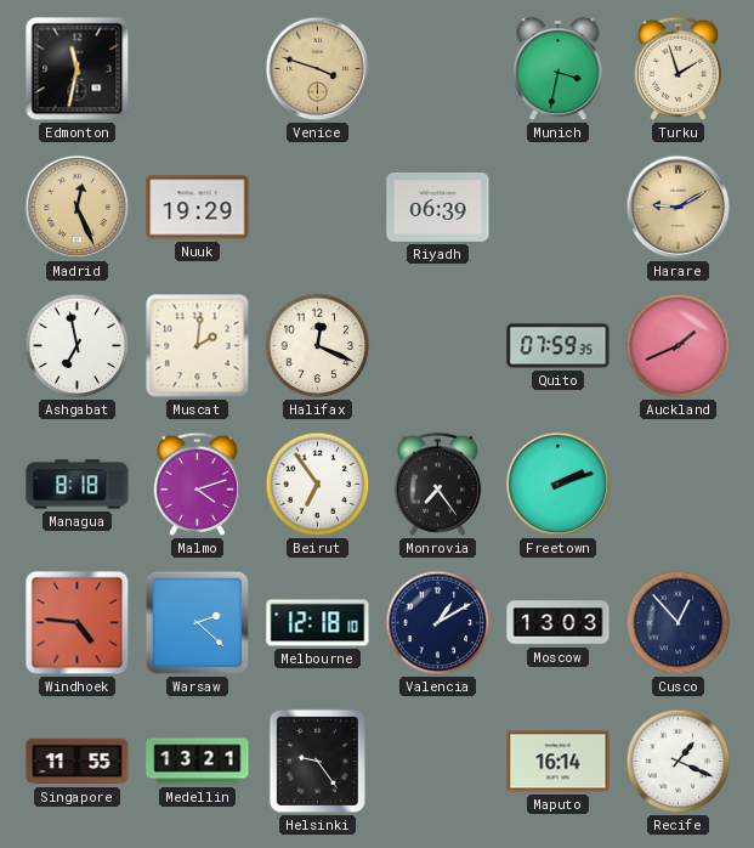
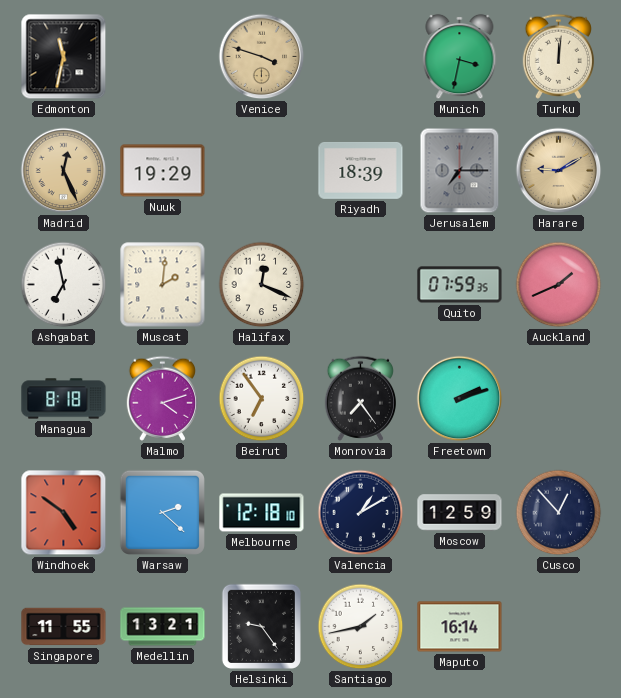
Turku: 1:57 -> 12:01 (558, 56)
Riyadh: 06:39 -> 18:39 (361, 171)
Jerusalem: none -> 7:15 (460, 171)
Windhoek: 4:46 -> 4:51 (64, 513)
Moscow: 13:03 -> 12:59 (460, 513)
Santiago: none -> 1:43 (361, 627)
Recife: 1:19 -> none (679, 762)
